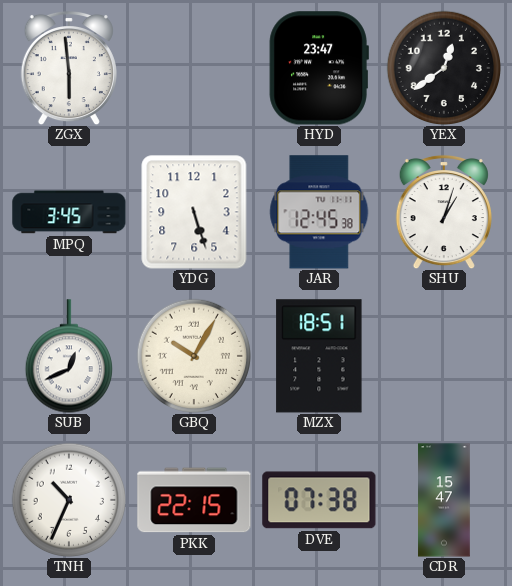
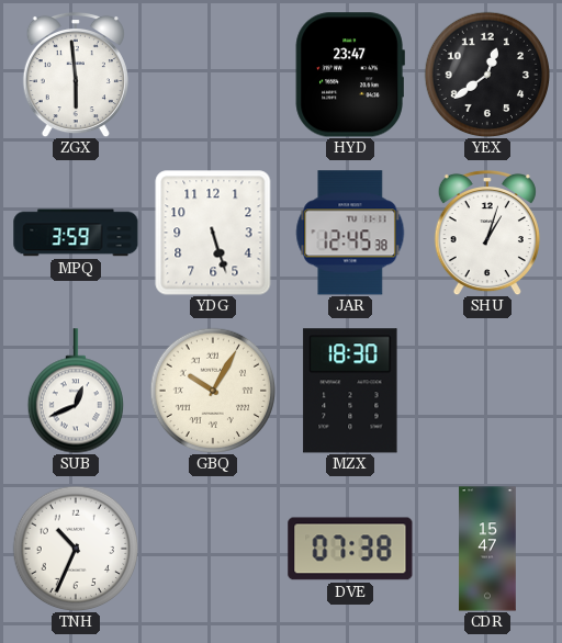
MPQ: 3:45 -> 3:59 (76, 233)
MZX: 18:51 -> 18:30 (350, 391)
PKK: 22:15 -> none (194, 500)
